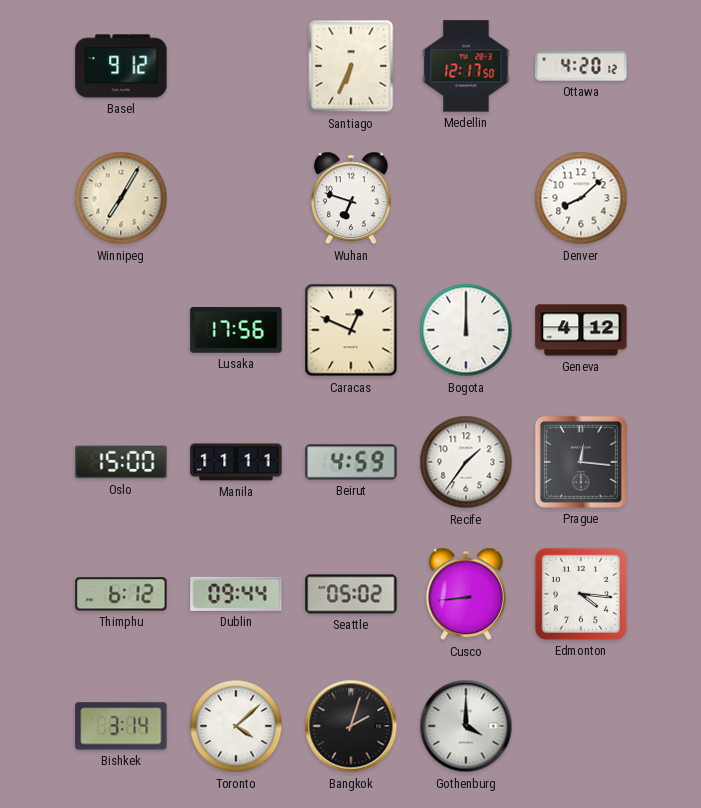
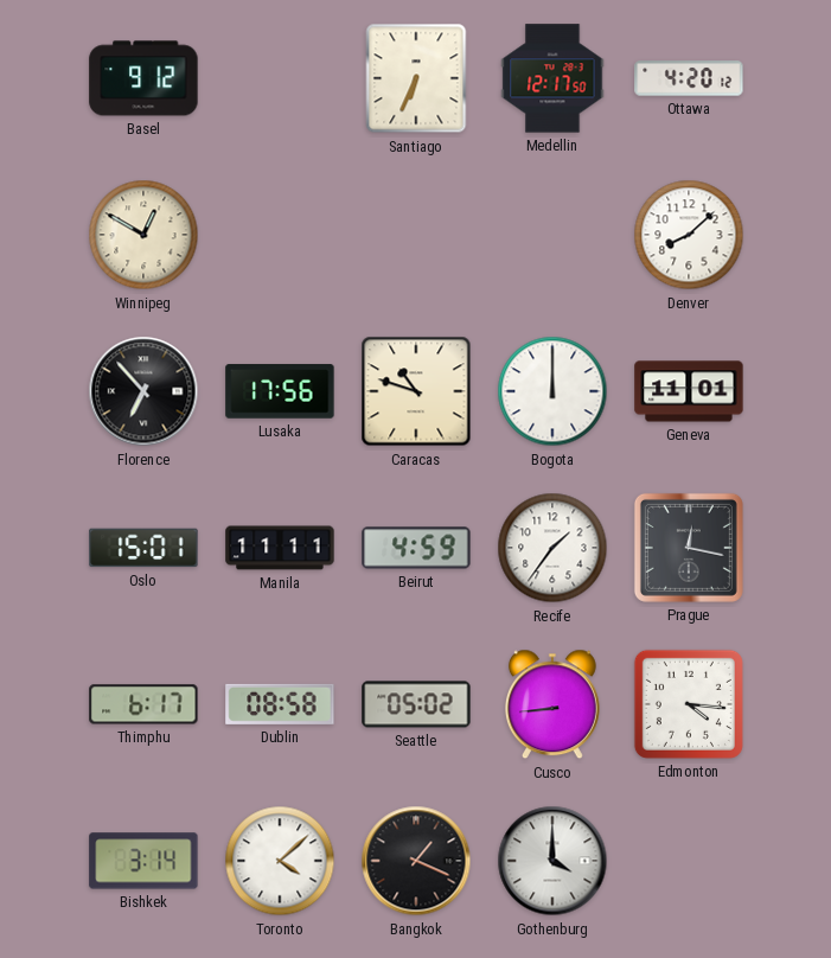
Winnipeg: 7:05 -> 12:50 (143, 235)
Wuhan: 6:48 -> none (351, 198)
Florence: none -> 6:53 (143, 391)
Caracas: 12:49 -> 10:48 (416, 391)
Geneva: 4:12 -> 11:01 (689, 391)
Oslo: 15:00 -> 15:01 (143, 548)
Prague: 12:16 -> 12:17 (689, 548)
Thimphu: 6:12 -> 6:17 (143, 704)
Dublin: 09:44 -> 08:58 (280, 704)
Bangkok: 2:03 -> 1:19 (416, 861)
